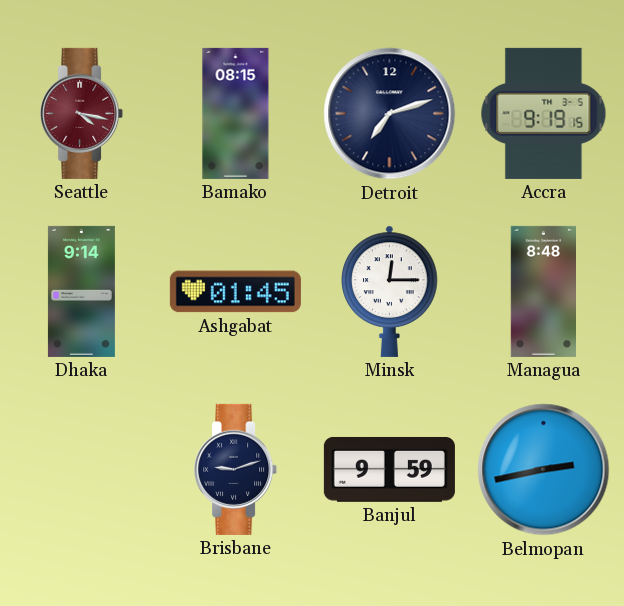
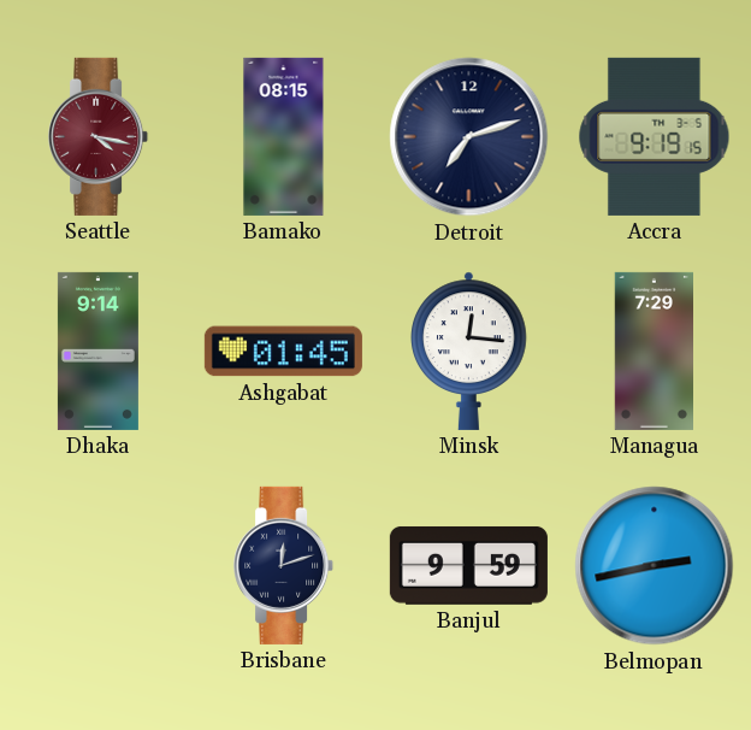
Minsk: 12:15 -> 12:16 (469, 351)
Managua: 8:48 -> 7:29 (654, 351)
Brisbane: 9:12 -> 12:12 (284, 565)
